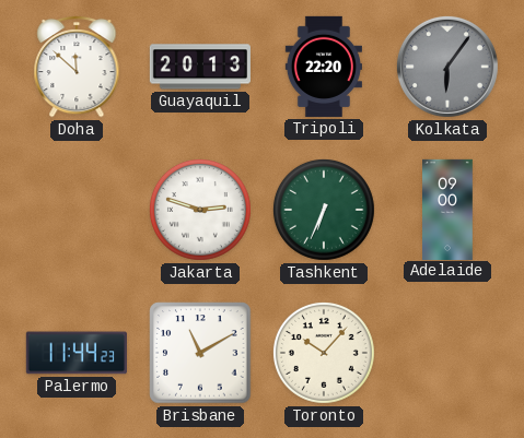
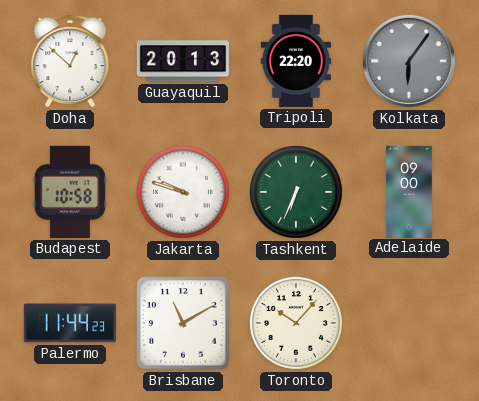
Doha: 11:52 -> 12:52 (70, 61)
Budapest: none -> 10:58 (70, 192)
Jakarta: 2:48 -> 9:48 (183, 192)
